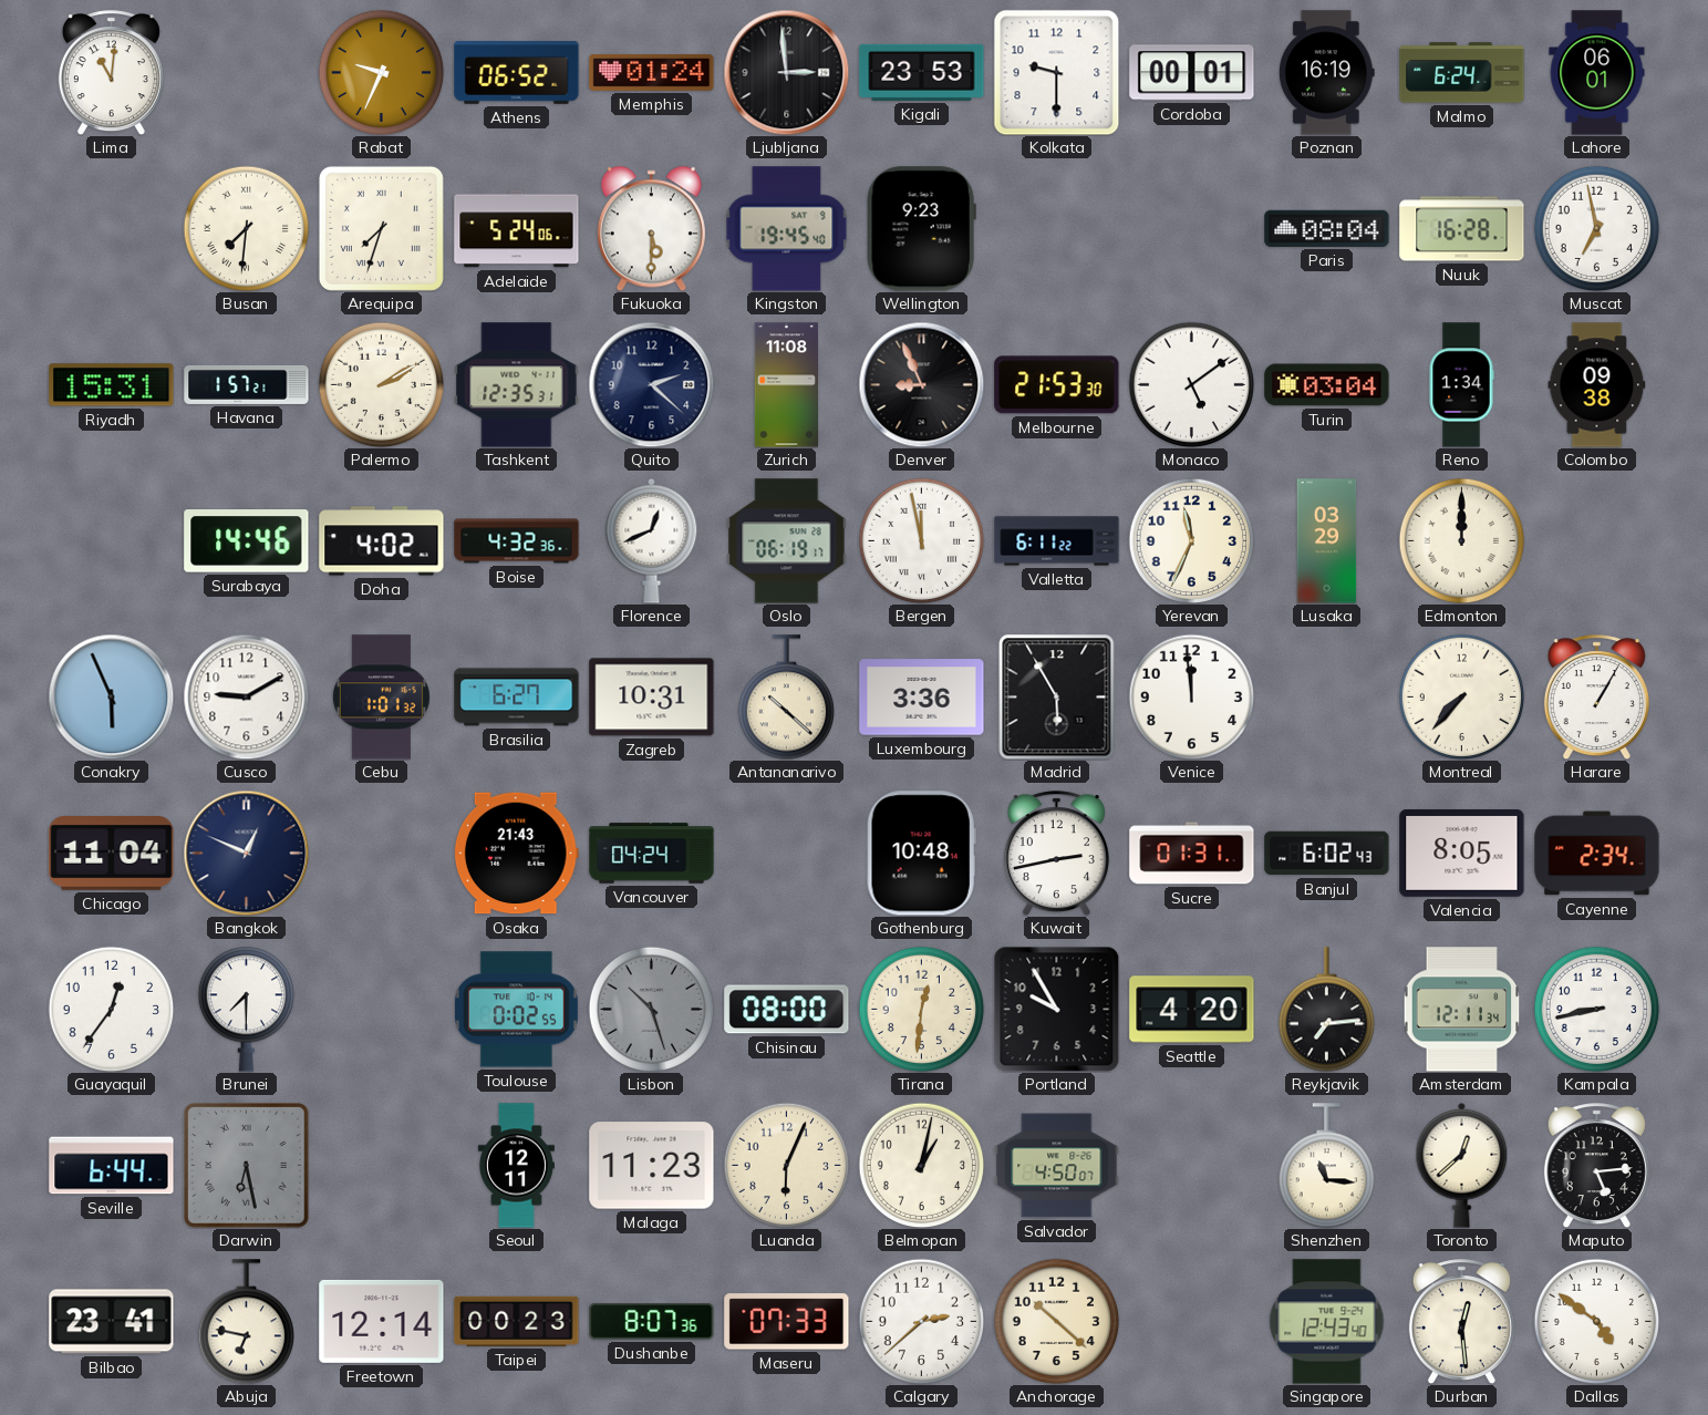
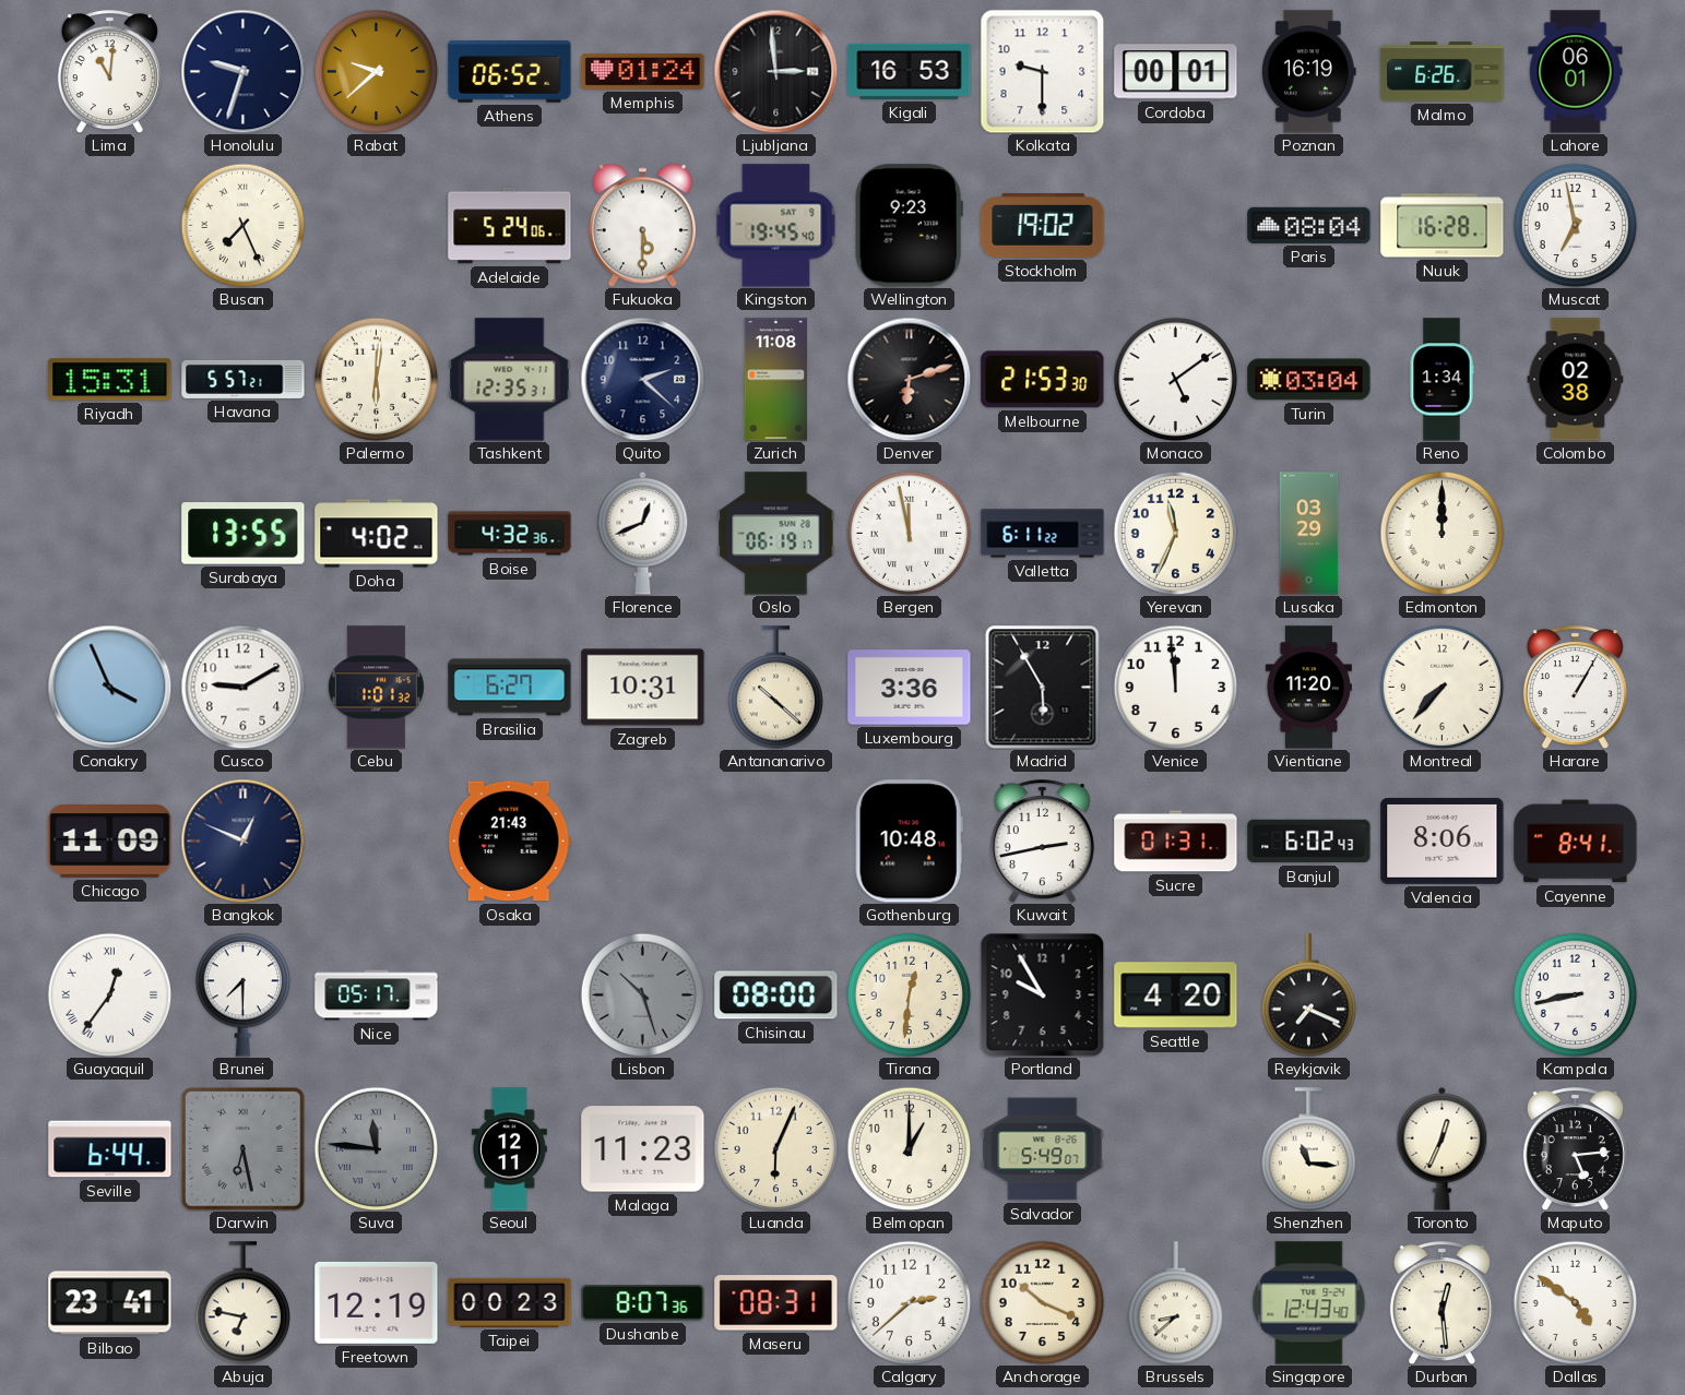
Honolulu: none -> 9:33 (242, 71)
Rabat: 9:34 -> 9:38 (376, 71)
Kigali: 23:53 -> 16:53 (910, 71)
Malmo: 6:24 -> 6:26 (1443, 72)
Busan: 7:31 -> 7:26 (242, 225)
Arequipa: 7:33 -> none (381, 228)
Stockholm: none -> 19:02 (1043, 226)
Havana: 1:57 -> 5:57 (244, 379)
Palermo: 2:10 -> 6:01 (376, 379)
Denver: 8:56 -> 6:12 (909, 379)
Colombo: 09:38 -> 02:38 (1576, 380)
Surabaya: 14:46 -> 13:55 (244, 534)
Conakry: 5:56 -> 3:56 (109, 687)
Vientiane: none -> 11:20 (1308, 688)
Chicago: 11:04 -> 11:09 (110, 842)
Vancouver: 04:24 -> none (652, 854)
Valencia: 8:05 -> 8:06 (1443, 840)
Cayenne: 2:34 -> 8:41 (1576, 842)
Guayaquil numerals: Arabic -> Roman (109, 994)
Nice: none -> 05:17 (377, 995)
Toulouse: 0:02 -> none (516, 1010)
Reykjavik: 7:14 -> 7:19 (1308, 995)
Amsterdam: 12:11 -> none (1462, 1010)
Suva: none -> 11:46 (376, 1148)
Belmopan: 1:02 -> 1:00 (909, 1148)
Salvador: 4:50 -> 5:49 (1043, 1149)
Toronto: 12:38 -> 12:34 (1443, 1148)
Freetown: 12:14 -> 12:19 (377, 1302)
Maseru: 07:33 -> 08:31 (776, 1303)
Anchorage: 10:22 -> 10:19 (1042, 1302)
Brussels: none -> 8:38 (1175, 1303)
